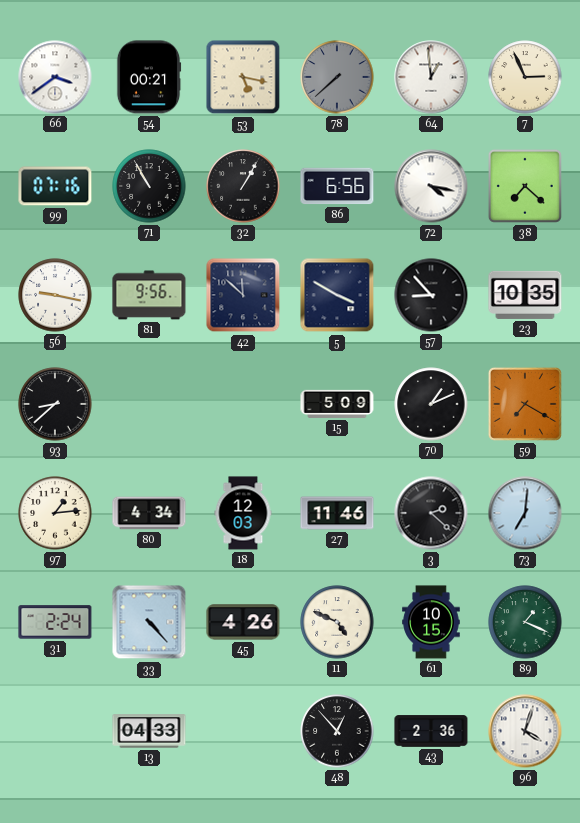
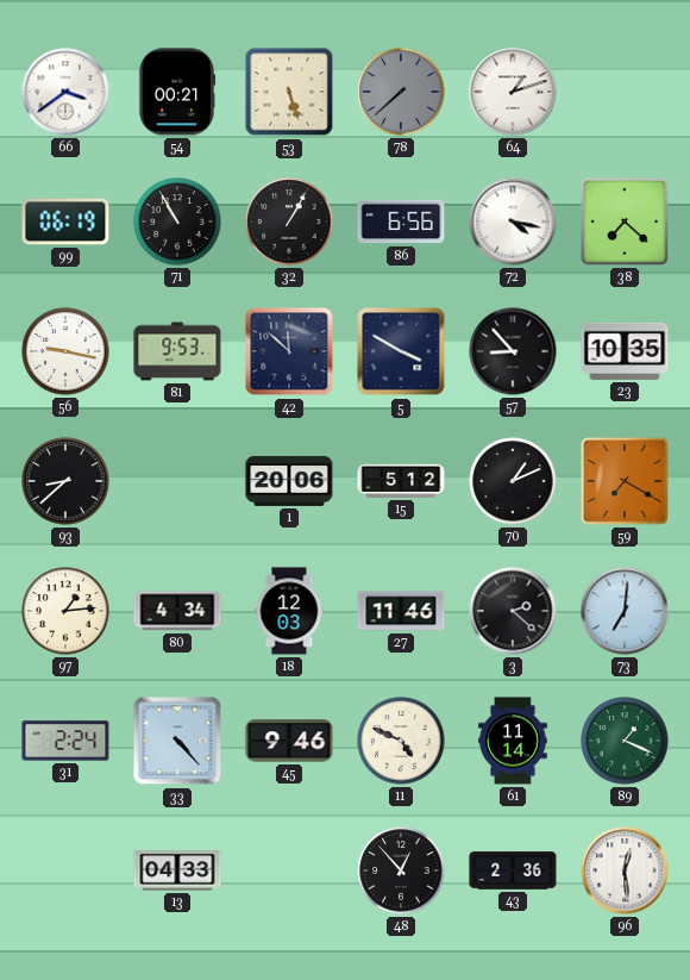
53: 5:17 -> 5:27 (289, 92)
64: 12:59 -> 1:12 (513, 92)
7: 2:56 -> none (525, 77)
99: 07:16 -> 06:19 (65, 221)
81: 9:56 -> 9:53 (177, 351)
1: none -> 20:06 (289, 481)
15: 5:09 -> 5:12 (401, 481)
45: 4:26 -> 9:46 (289, 741)
61: 10:15 -> 11:14 (513, 741)
96: 4:03 -> 12:29 (625, 870)
